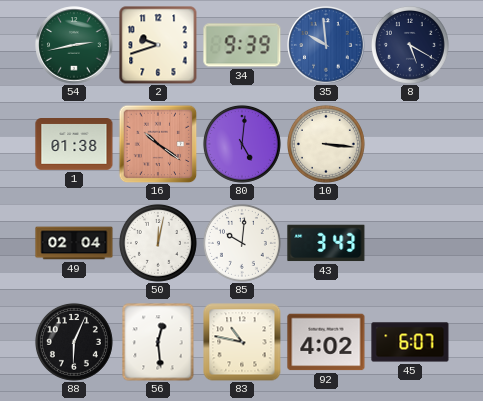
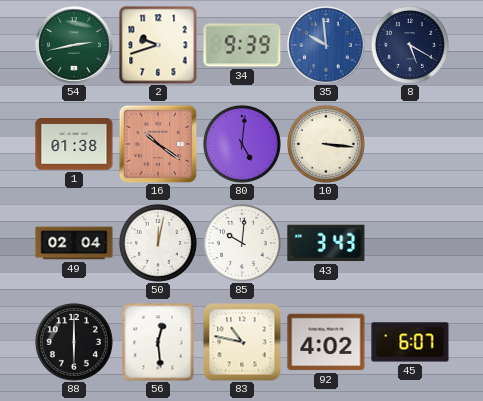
88: 6:04 -> 6:00 (74, 342)
